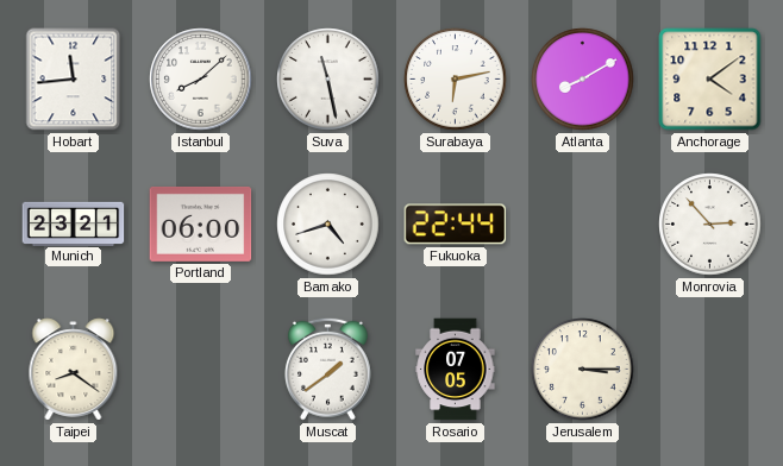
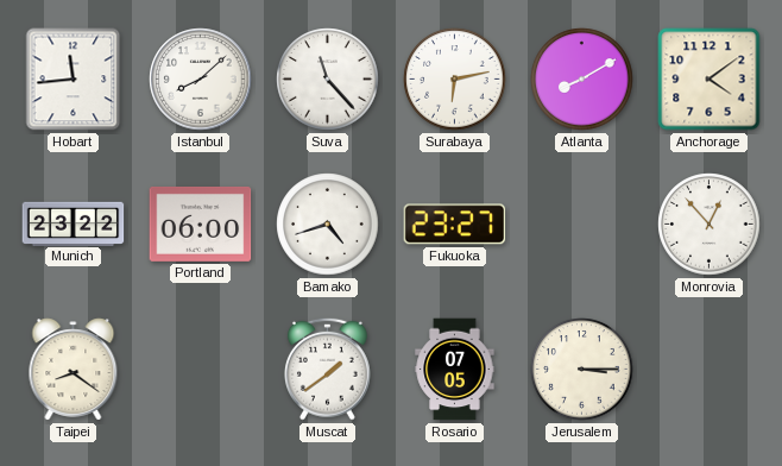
Suva: 11:28 -> 11:23 (328, 80)
Munich: 23:21 -> 23:22 (74, 223)
Fukuoka: 22:44 -> 23:27 (455, 225)
Monrovia: 2:53 -> 12:53 (710, 225)
